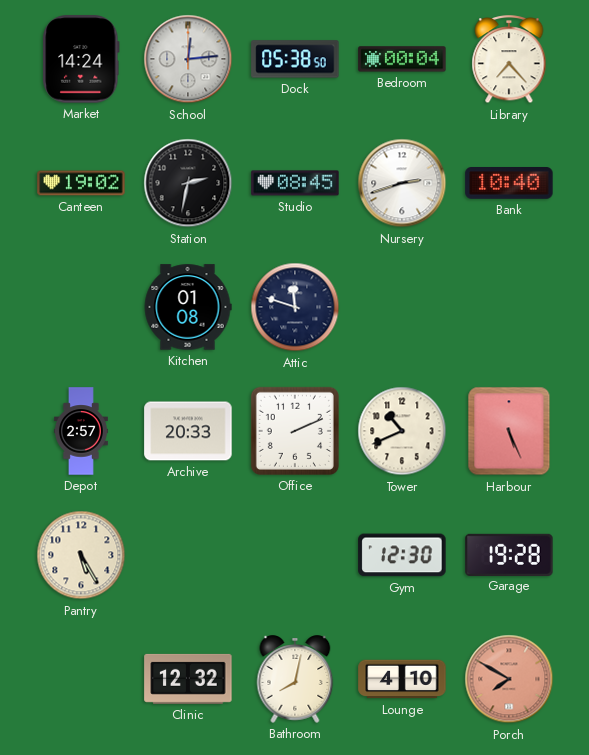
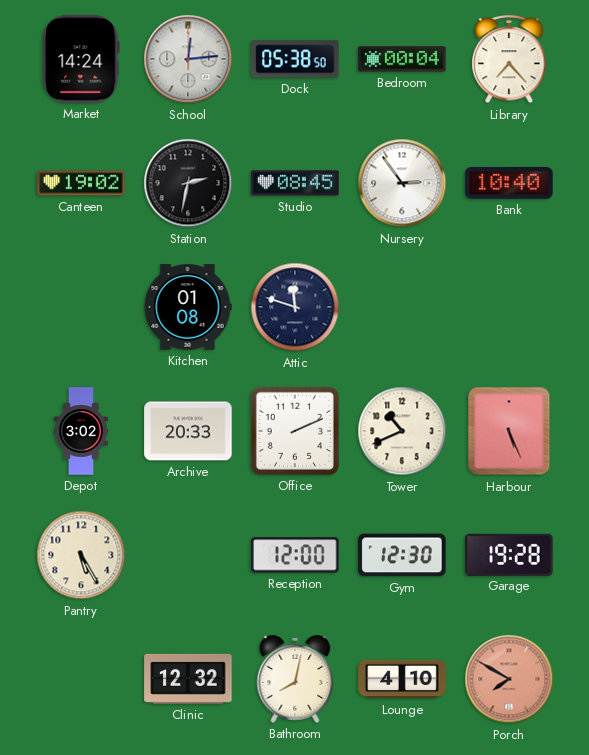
Nursery: 2:42 -> 2:54 (402, 183)
Depot: 2:57 -> 3:02 (81, 431)
Reception: none -> 12:00 (295, 555)
